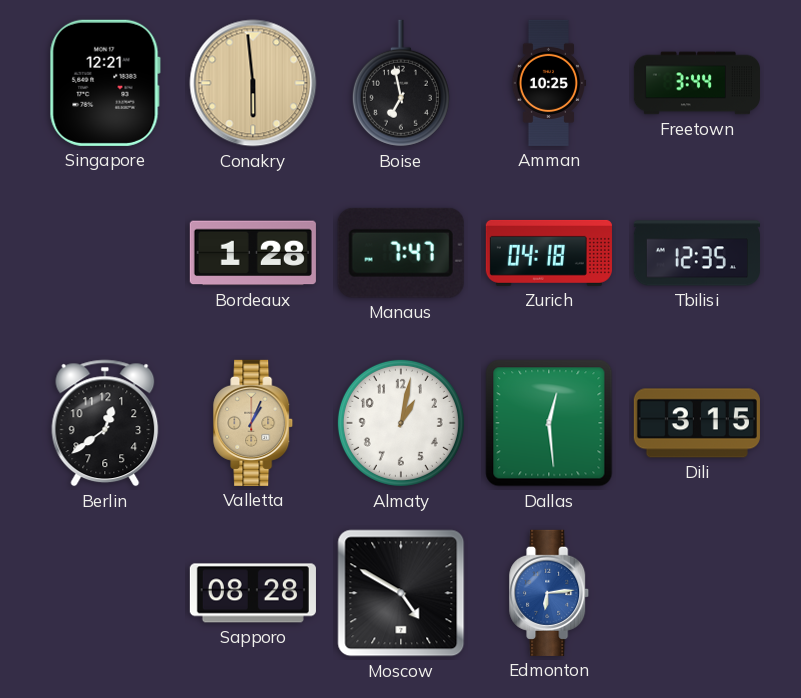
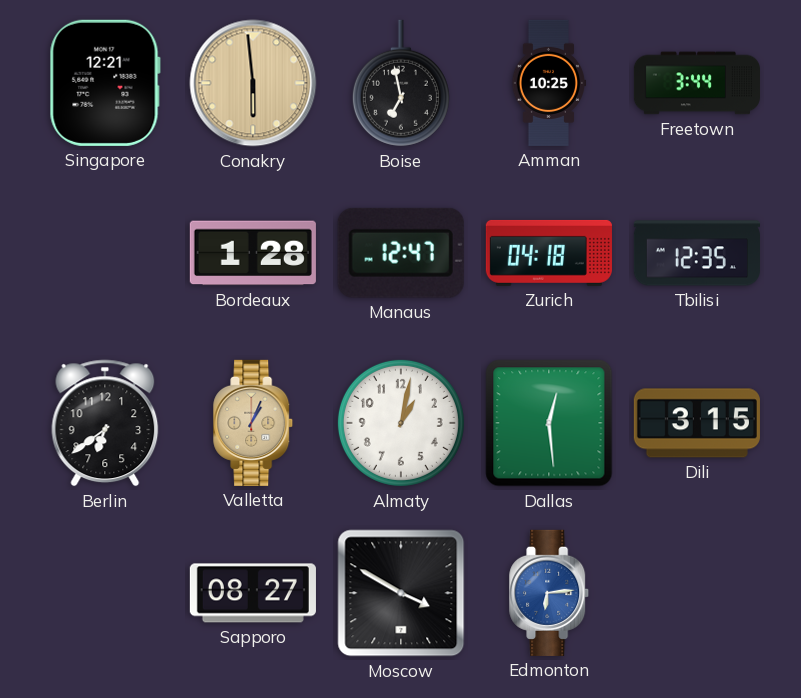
Manaus: 7:47 -> 12:47 (401, 253)
Berlin: 12:39 -> 6:39 (105, 423)
Sapporo: 08:28 -> 08:27 (253, 593)
Moscow: 4:50 -> 3:50 (401, 593)
